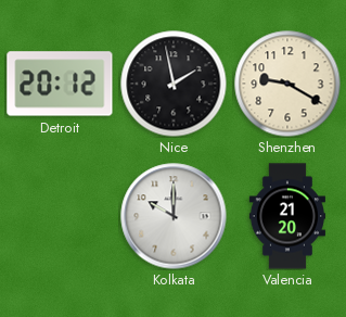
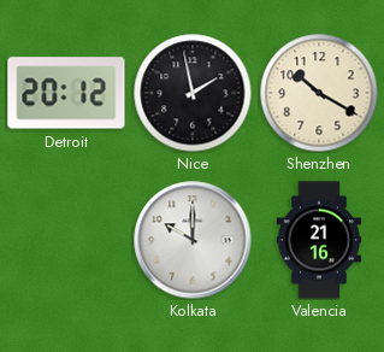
Shenzhen: 9:20 -> 10:20 (319, 93)
Valencia: 21:20 -> 21:16 (319, 240)
